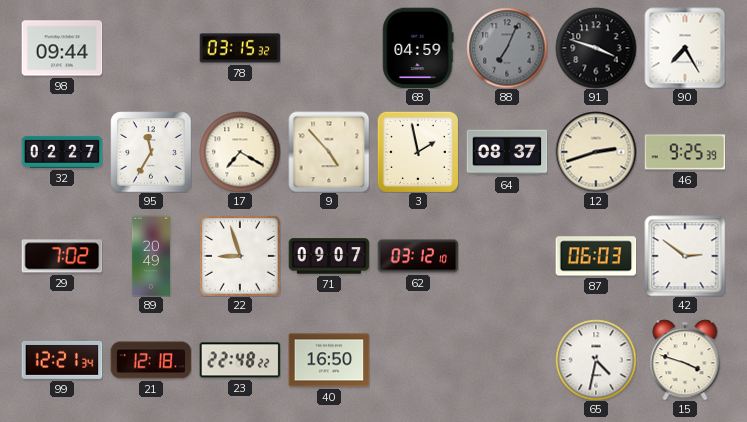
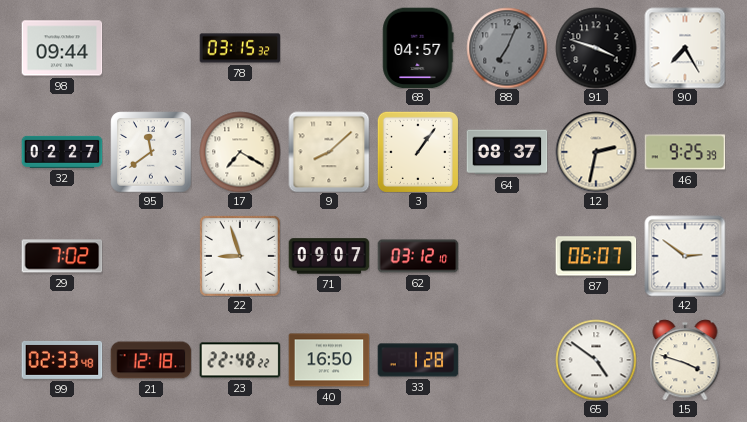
68: 04:59 -> 04:57 (418, 48)
95: 11:35 -> 11:39 (151, 152)
9: 4:53 -> 8:08 (329, 152)
3: 1:58 -> 1:06 (418, 152)
12: 2:42 -> 2:32 (596, 152)
89: 20:49 -> none (150, 256)
87: 06:03 -> 06:07 (596, 256)
99: 12:21 -> 02:33 (62, 360)
33: none -> 1:28 (418, 360)
65: 4:32 -> 4:51 (596, 360)
